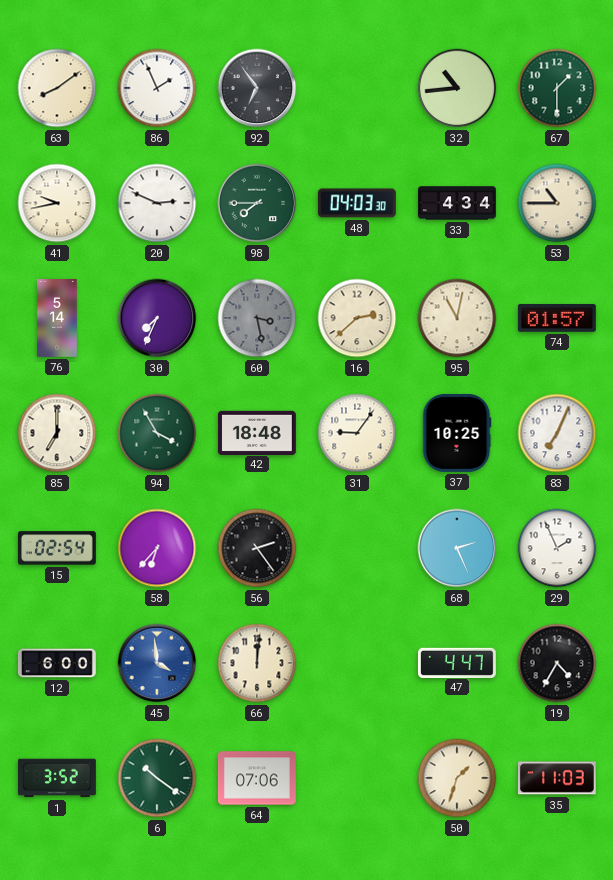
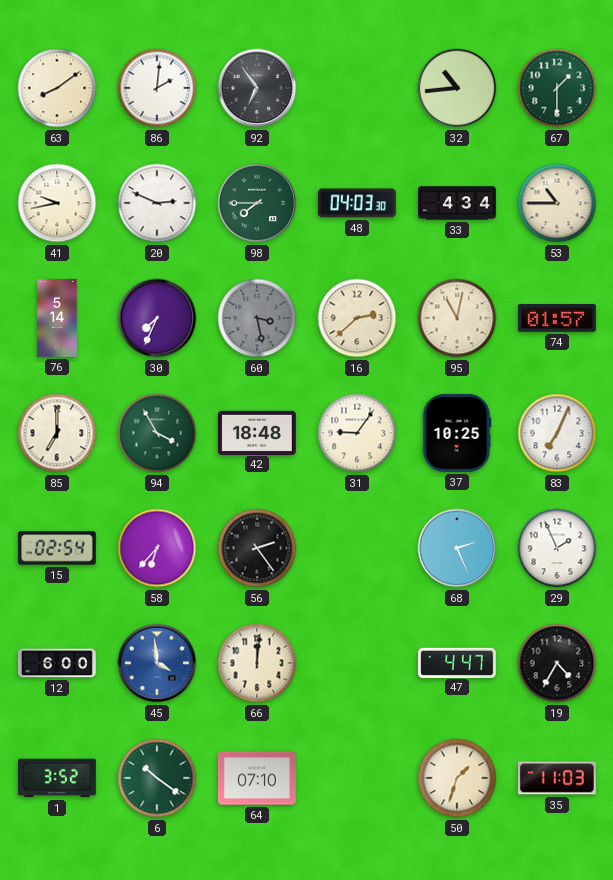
86: 1:56 -> 2:01 (157, 88)
64: 07:06 -> 07:10 (257, 778)
